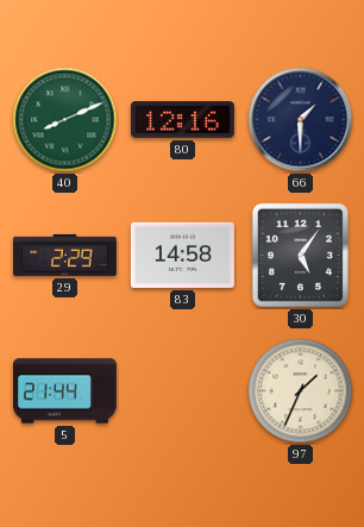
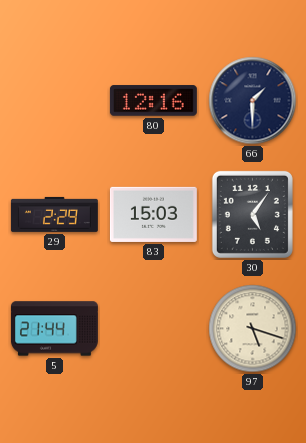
40: 8:11 -> none (65, 120)
83: 14:58 -> 15:03 (153, 214)
97: 1:34 -> 5:18 (253, 329)
